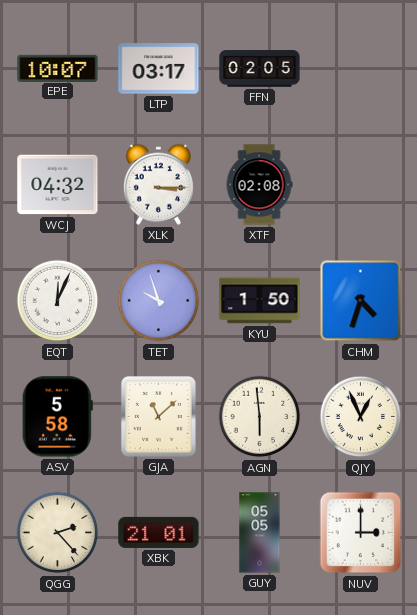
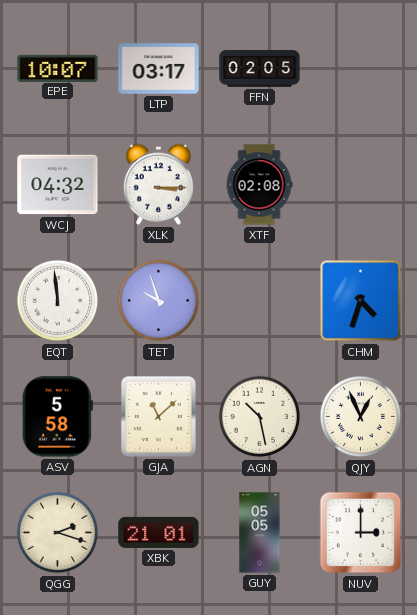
EQT: 12:04 -> 11:59 (58, 301)
KYU: 1:50 -> none (260, 301)
AGN: 5:59 -> 10:28 (260, 417)
QGG: 2:23 -> 2:18 (58, 533)
